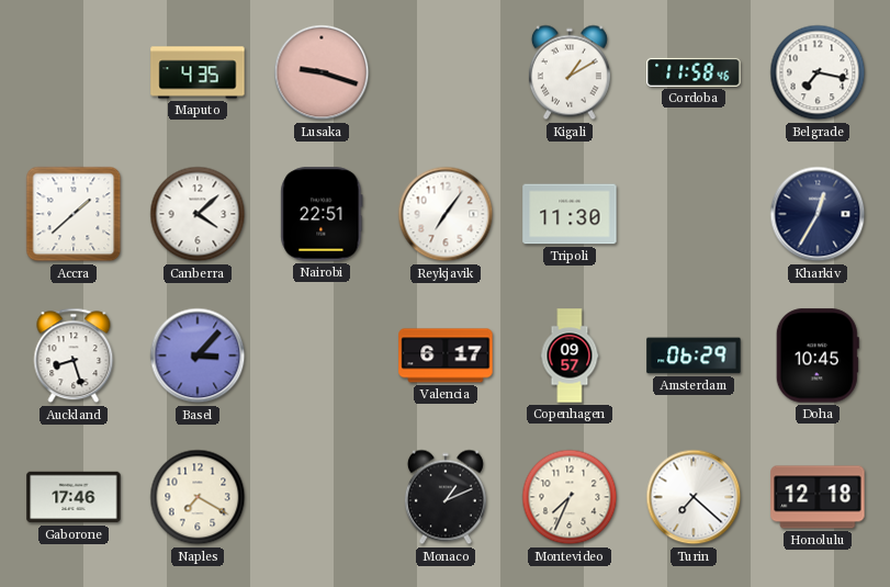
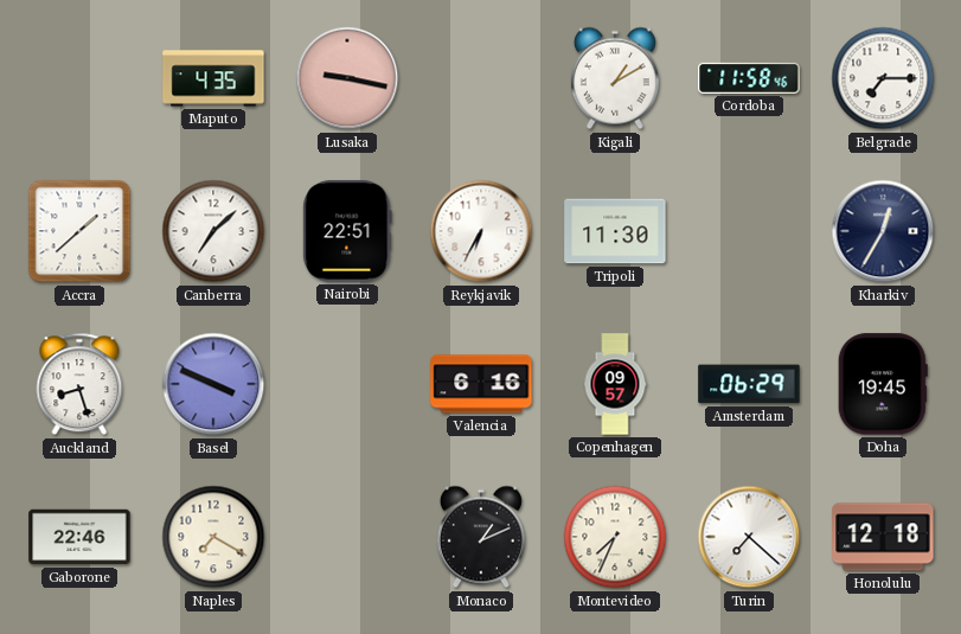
Lusaka: 9:18 -> 9:17 (347, 78)
Belgrade: 7:17 -> 7:15 (883, 78)
Canberra: 4:08 -> 7:08 (213, 231)
Reykjavik: 7:06 -> 6:35 (481, 231)
Basel: 3:07 -> 3:49 (213, 384)
Valencia: 6:17 -> 6:16 (481, 384)
Doha: 10:45 -> 19:45 (883, 384)
Gaborone: 17:46 -> 22:46 (79, 537)
